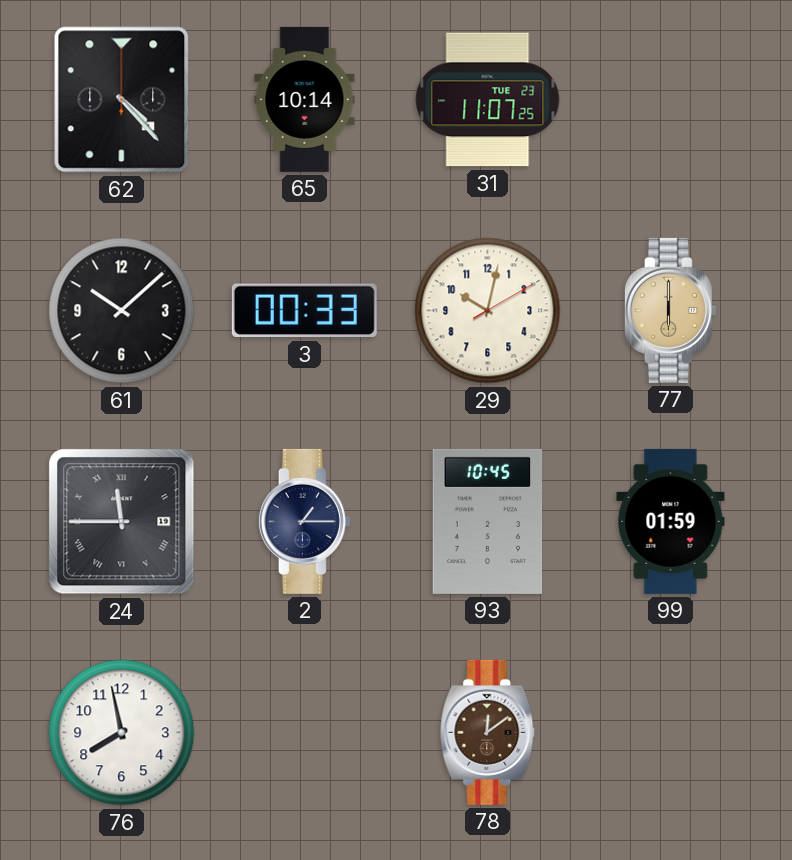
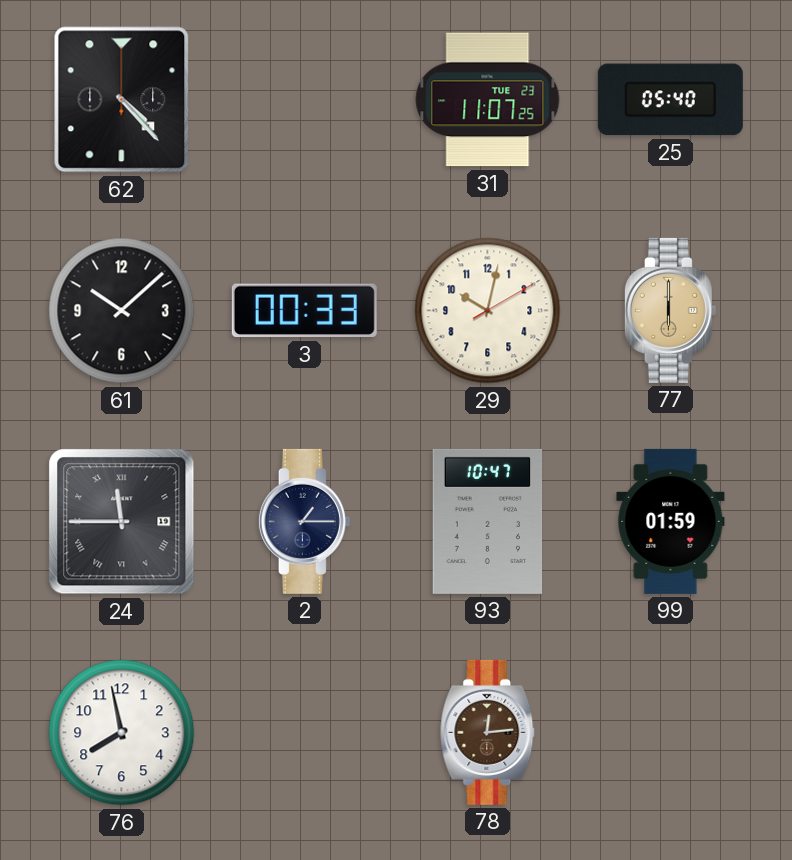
65: 10:14 -> none (305, 99)
25: none -> 05:40 (670, 100)
93: 10:45 -> 10:47 (488, 521)
78: 12:09 -> 12:14 (488, 732)
